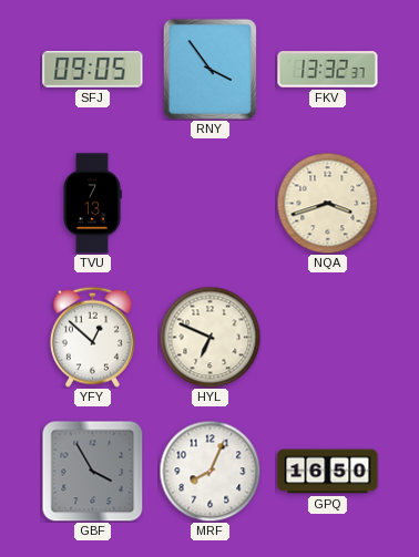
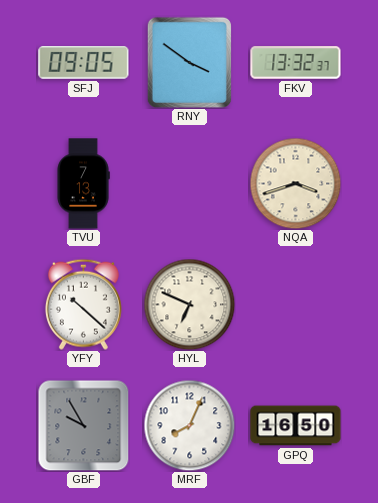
RNY: 3:54 -> 3:51 (189, 62)
YFY: 12:52 -> 10:22 (83, 304)
GBF: 3:55 -> 9:55 (83, 425)
